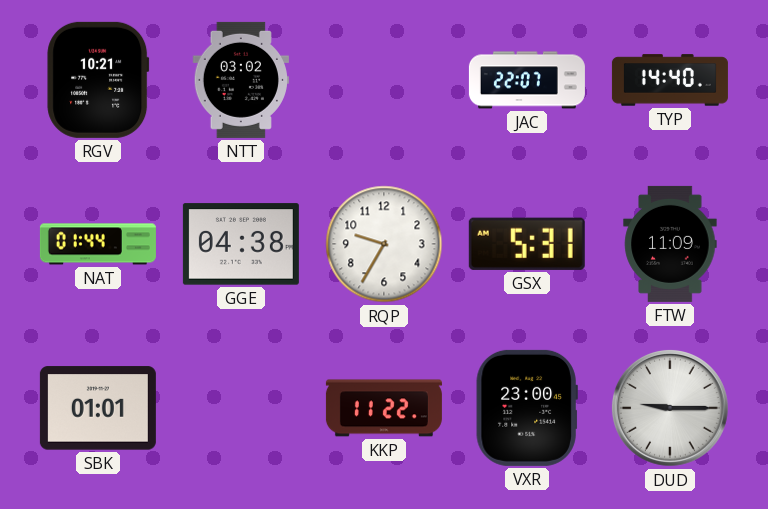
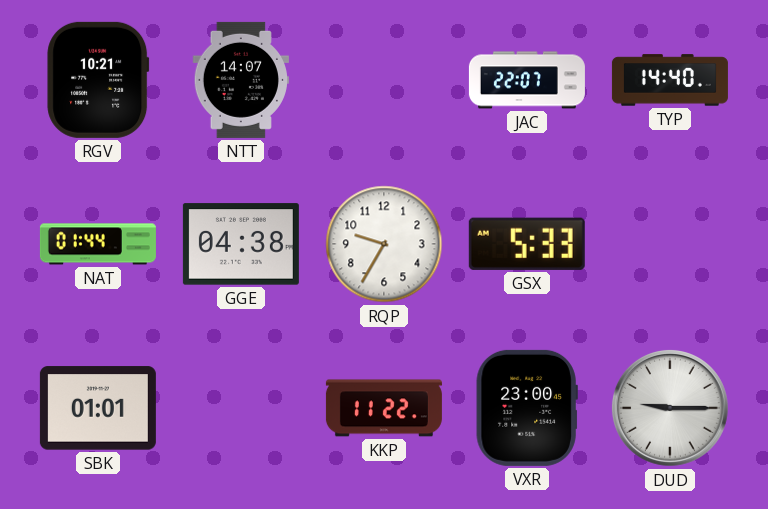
NTT: 03:02 -> 14:07 (241, 80)
GSX: 5:31 -> 5:33 (527, 244)
FTW: 11:09 -> none (670, 244)
